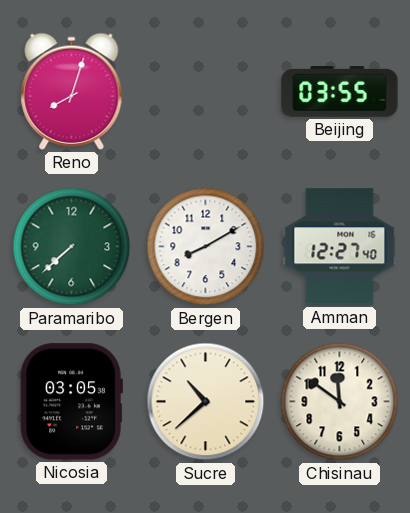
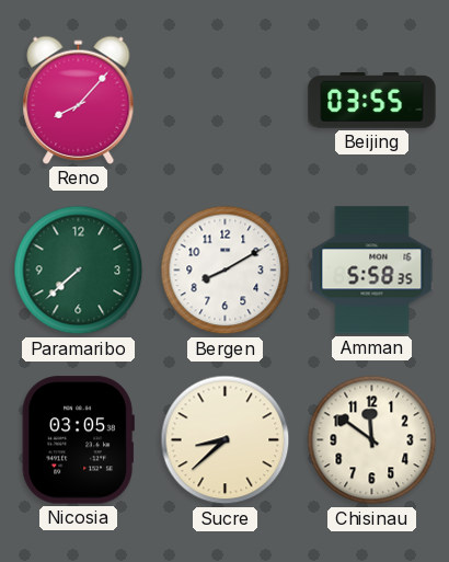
Reno: 8:03 -> 8:07 (79, 100)
Amman: 12:27 -> 5:58 (372, 271)
Sucre: 10:38 -> 8:38 (226, 440)
